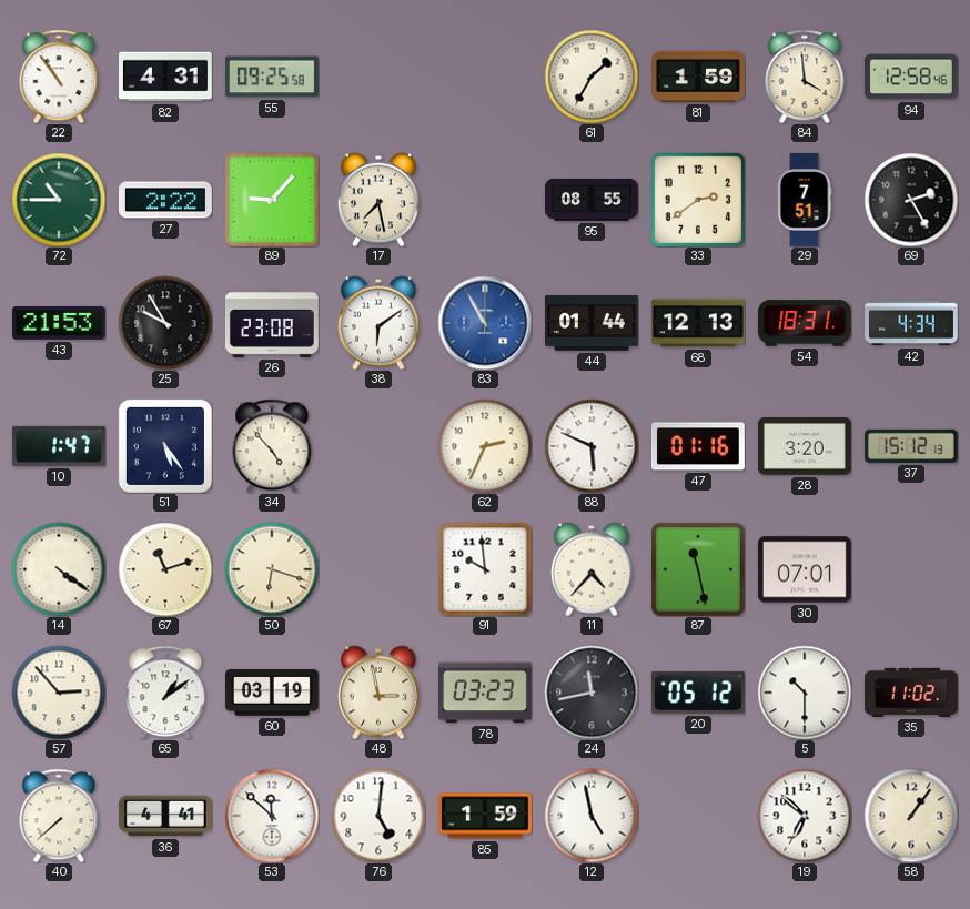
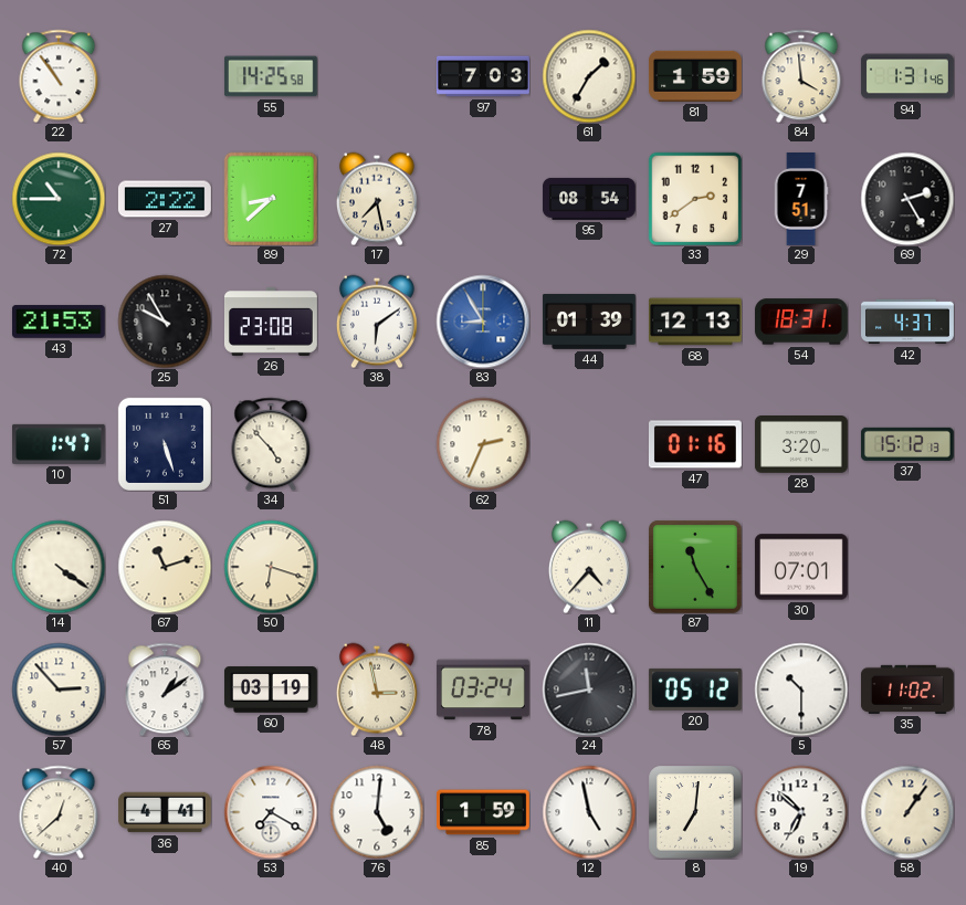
82: 4:31 -> none (166, 77)
55: 09:25 -> 14:25 (271, 76)
97: none -> 7:03 (484, 76)
94: 12:58 -> 1:31 (907, 76)
89: 9:07 -> 8:38 (271, 199)
95: 08:55 -> 08:54 (589, 199)
83: 10:55 -> 8:55 (483, 322)
44: 01:44 -> 01:39 (589, 322)
42: 4:34 -> 4:37 (909, 322)
51: 5:24 -> 5:27 (165, 444)
88: 5:49 -> none (592, 446)
91: 9:59 -> none (485, 569)
87: 11:28 -> 11:25 (695, 567)
78: 03:23 -> 03:24 (483, 690)
40: 7:38 -> 12:38 (59, 812)
53: 11:52 -> 7:20 (271, 812)
8: none -> 7:01 (695, 812)
